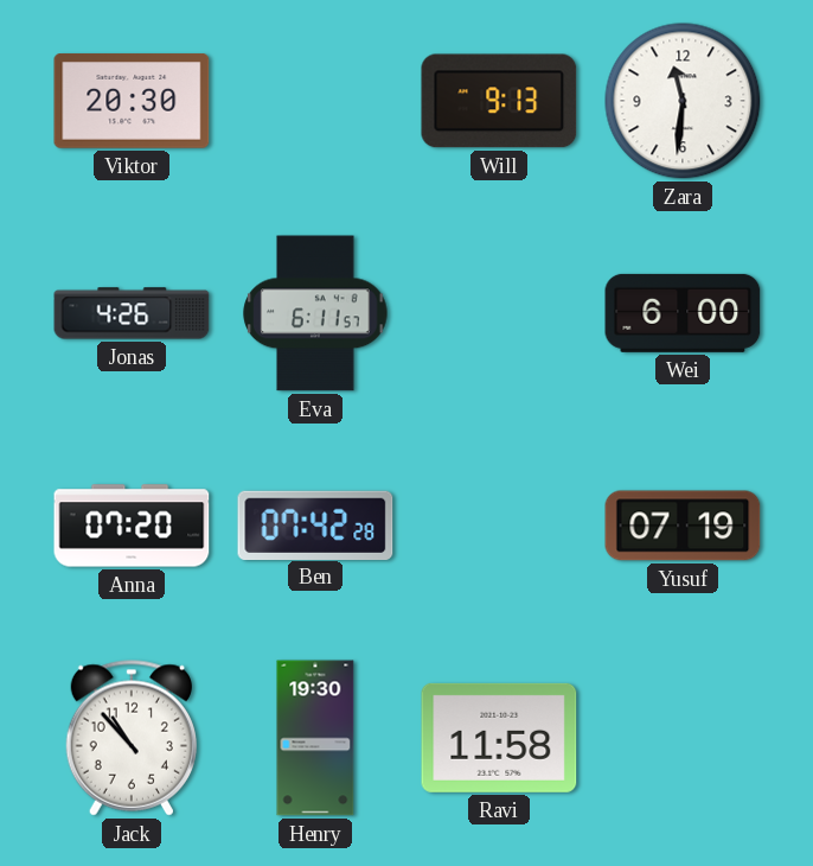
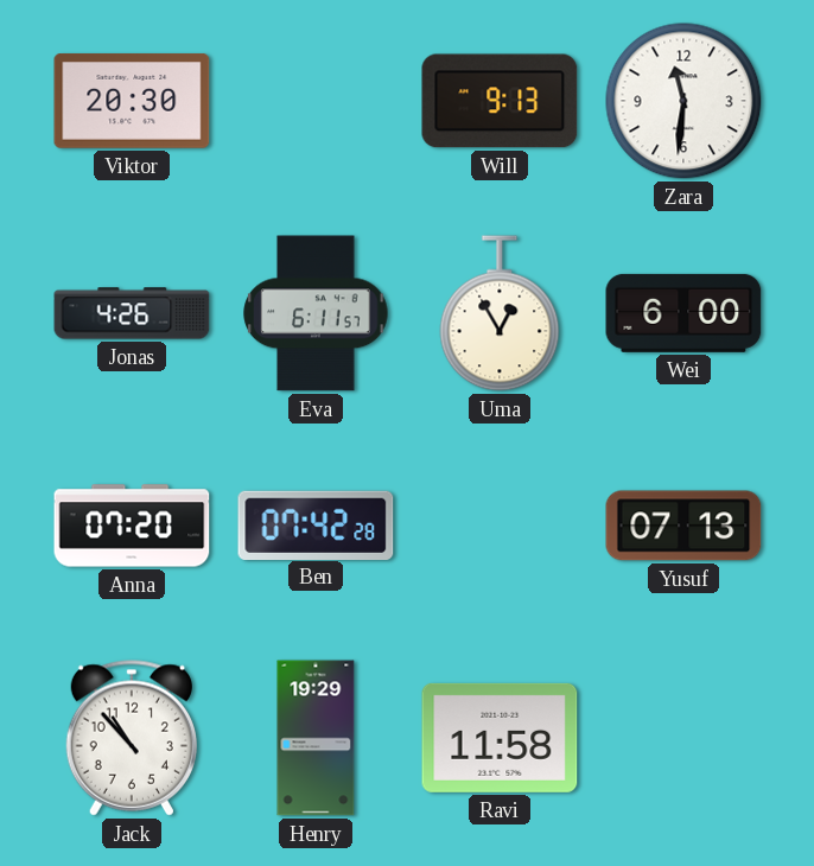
Uma: none -> 12:55 (500, 313)
Yusuf: 07:19 -> 07:13 (683, 526)
Henry: 19:30 -> 19:29 (316, 738)
